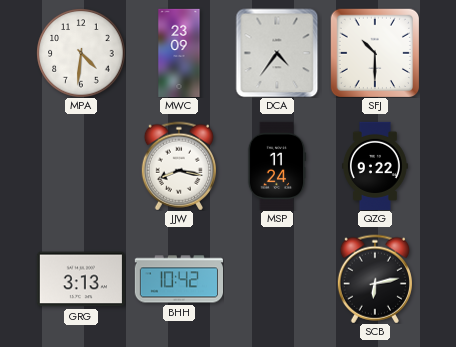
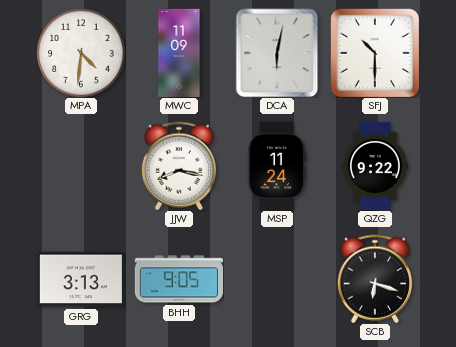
MWC: 23:09 -> 11:09 (179, 52)
DCA: 4:36 -> 6:02 (277, 53)
BHH: 10:42 -> 9:05 (178, 279)
SCB: 6:13 -> 6:18 (375, 279)
